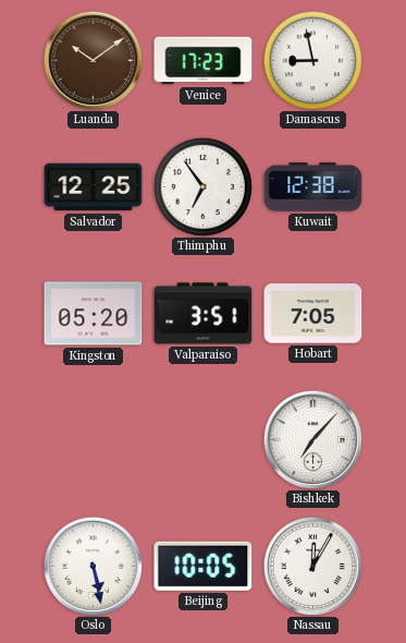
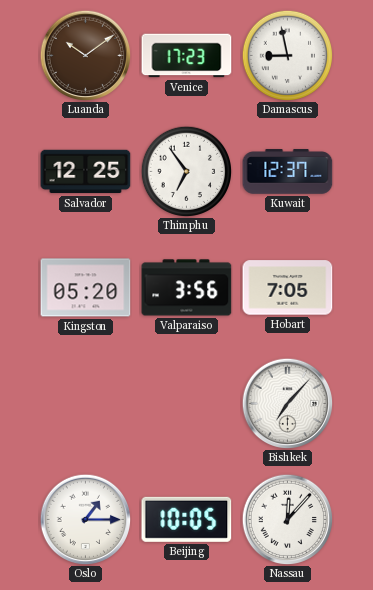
Kuwait: 12:38 -> 12:37 (288, 172)
Valparaiso: 3:51 -> 3:56 (187, 288)
Oslo: 5:28 -> 1:15 (85, 519)
Nassau: 12:05 -> 12:07 (287, 519)
